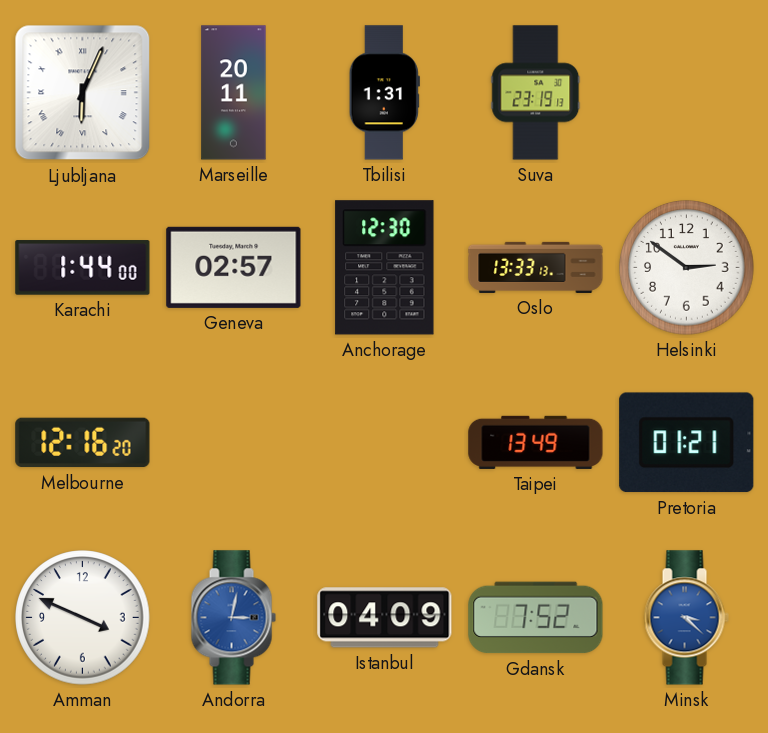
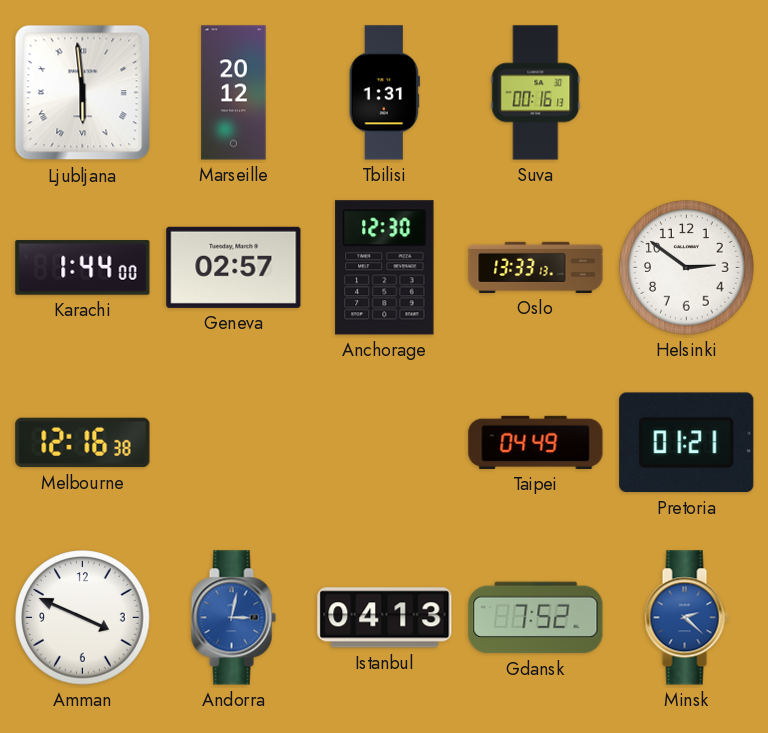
Ljubljana: 6:04 -> 5:59 (83, 93)
Marseille: 20:11 -> 20:12 (234, 93)
Suva: 23:19 -> 00:16 (536, 93)
Melbourne: 12:16:20 -> 12:16:38 (83, 443)
Taipei: 13:49 -> 04:49 (536, 442)
Istanbul: 04:09 -> 04:13 (385, 618)
Minsk: 3:22 -> 2:22 (686, 618)
